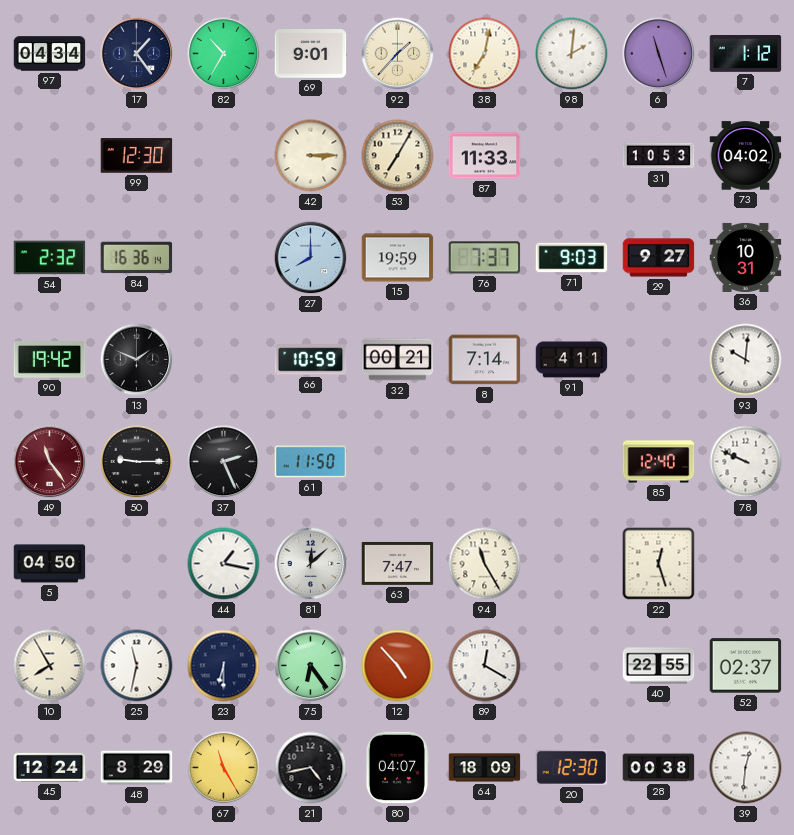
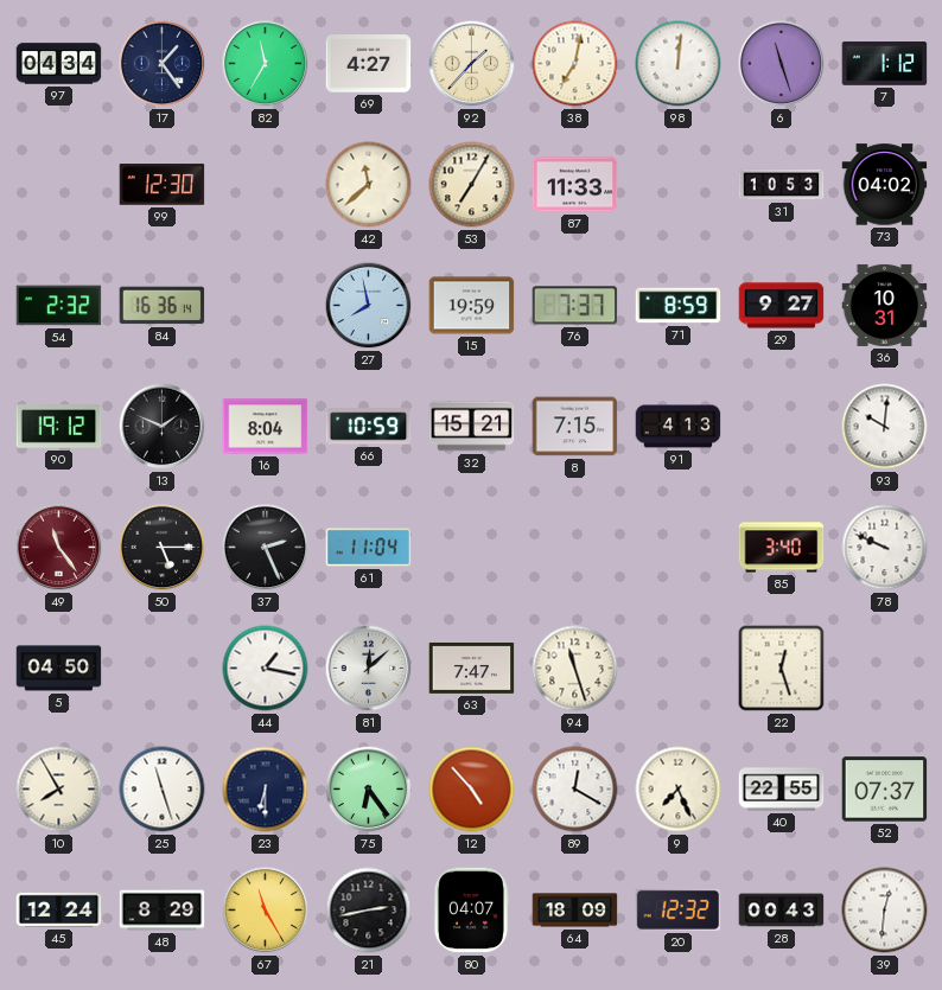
82: 10:35 -> 11:35 (266, 64)
69: 9:01 -> 4:27 (369, 64)
98: 2:01 -> 12:01 (679, 64)
42: 3:15 -> 11:38 (369, 185)
27: 8:00 -> 7:58 (369, 306)
71: 9:03 -> 8:59 (679, 306)
90: 19:42 -> 19:12 (59, 427)
16: none -> 8:04 (266, 427)
32: 00:21 -> 15:21 (472, 427)
8: 7:14 -> 7:15 (575, 427)
91: 4:11 -> 4:13 (679, 427)
50: 9:15 -> 5:15 (163, 548)
61: 11:50 -> 11:04 (369, 548)
85: 12:40 -> 3:40 (782, 548)
94: 11:25 -> 11:27 (575, 669)
25: 11:32 -> 11:27 (163, 790)
9: none -> 7:26 (679, 790)
52: 02:37 -> 07:37 (885, 790)
21: 4:43 -> 2:43 (369, 911)
20: 12:30 -> 12:32 (679, 909)
28: 00:38 -> 00:43 (782, 911)
